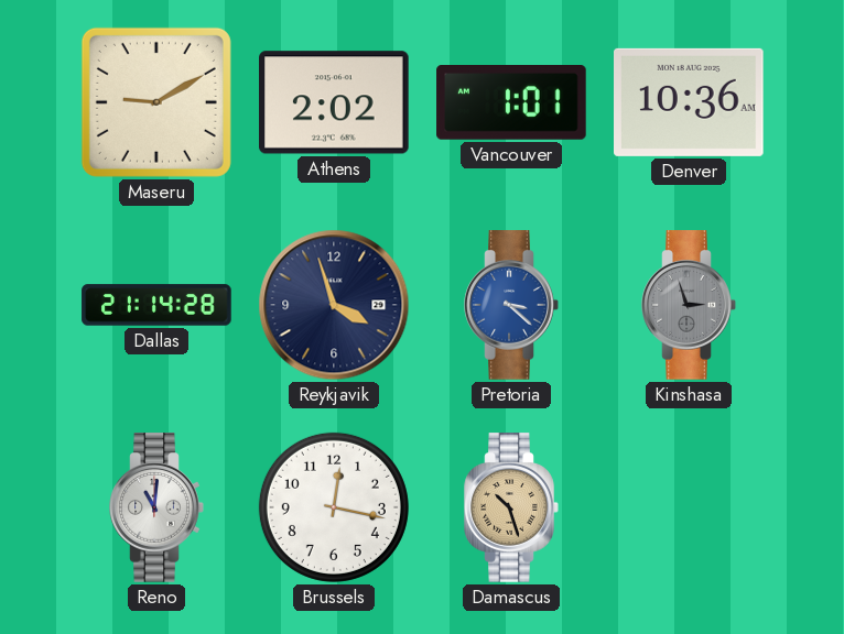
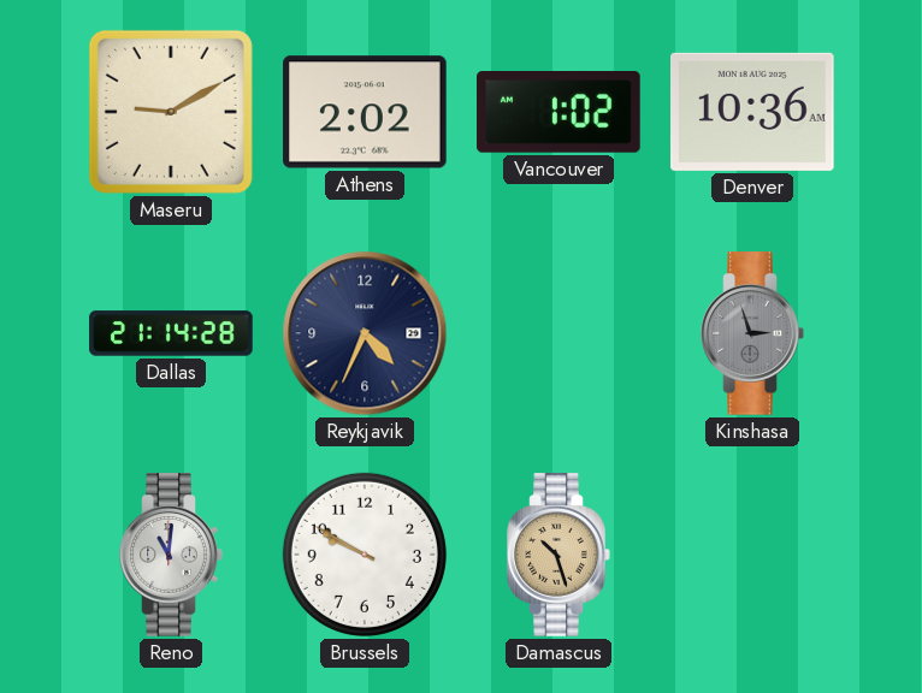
Vancouver: 1:01 -> 1:02 (558, 113)
Reykjavik: 3:57 -> 4:34 (365, 333)
Pretoria: 3:22 -> none (511, 305)
Brussels: 12:17 -> 9:50 (365, 555)
